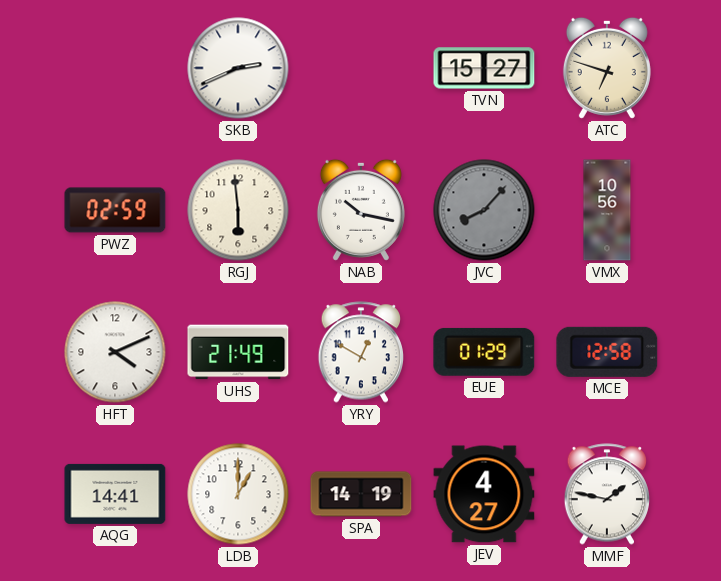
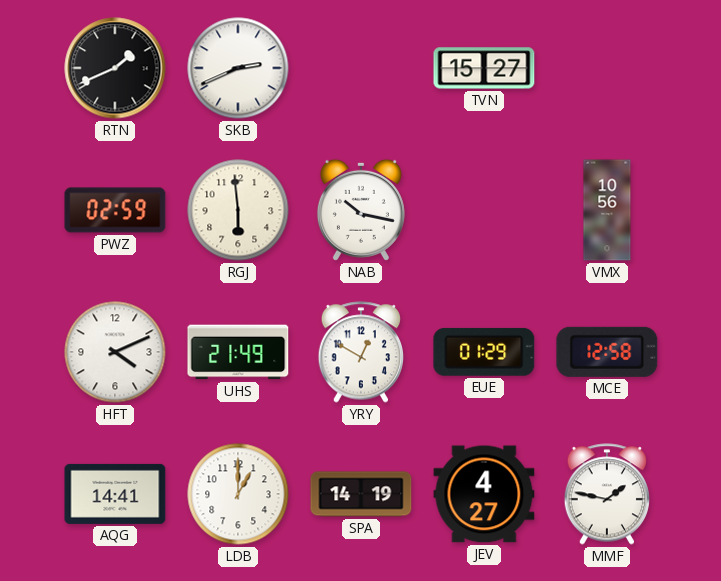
RTN: none -> 1:41 (115, 68)
ATC: 6:48 -> none (607, 68)
JVC: 8:07 -> none (484, 210)
